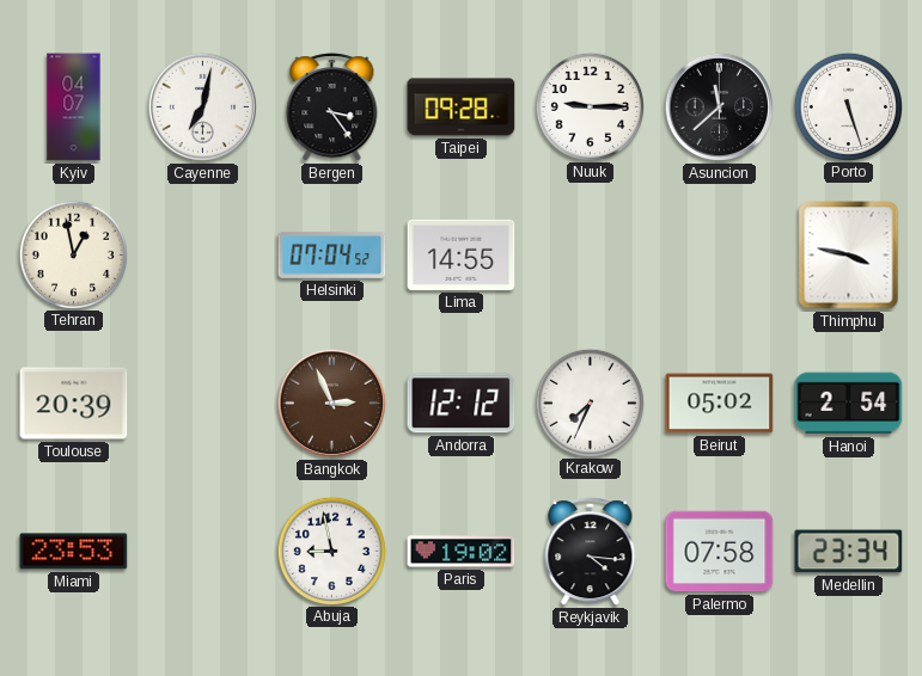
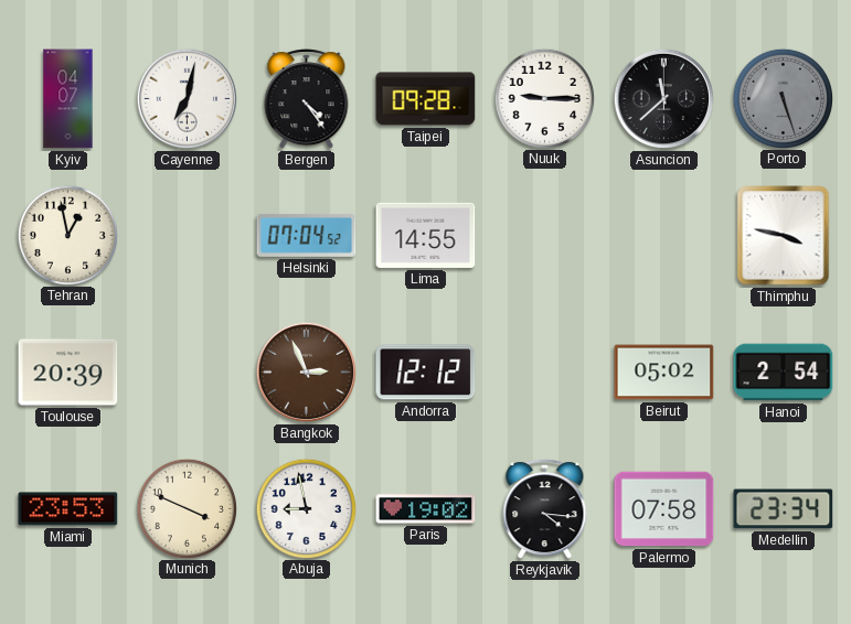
Bergen: 3:24 -> 4:24 (307, 99)
Porto dial: white -> grey (783, 98)
Krakow: 7:34 -> none (590, 402)
Munich: none -> 3:49 (187, 508)
